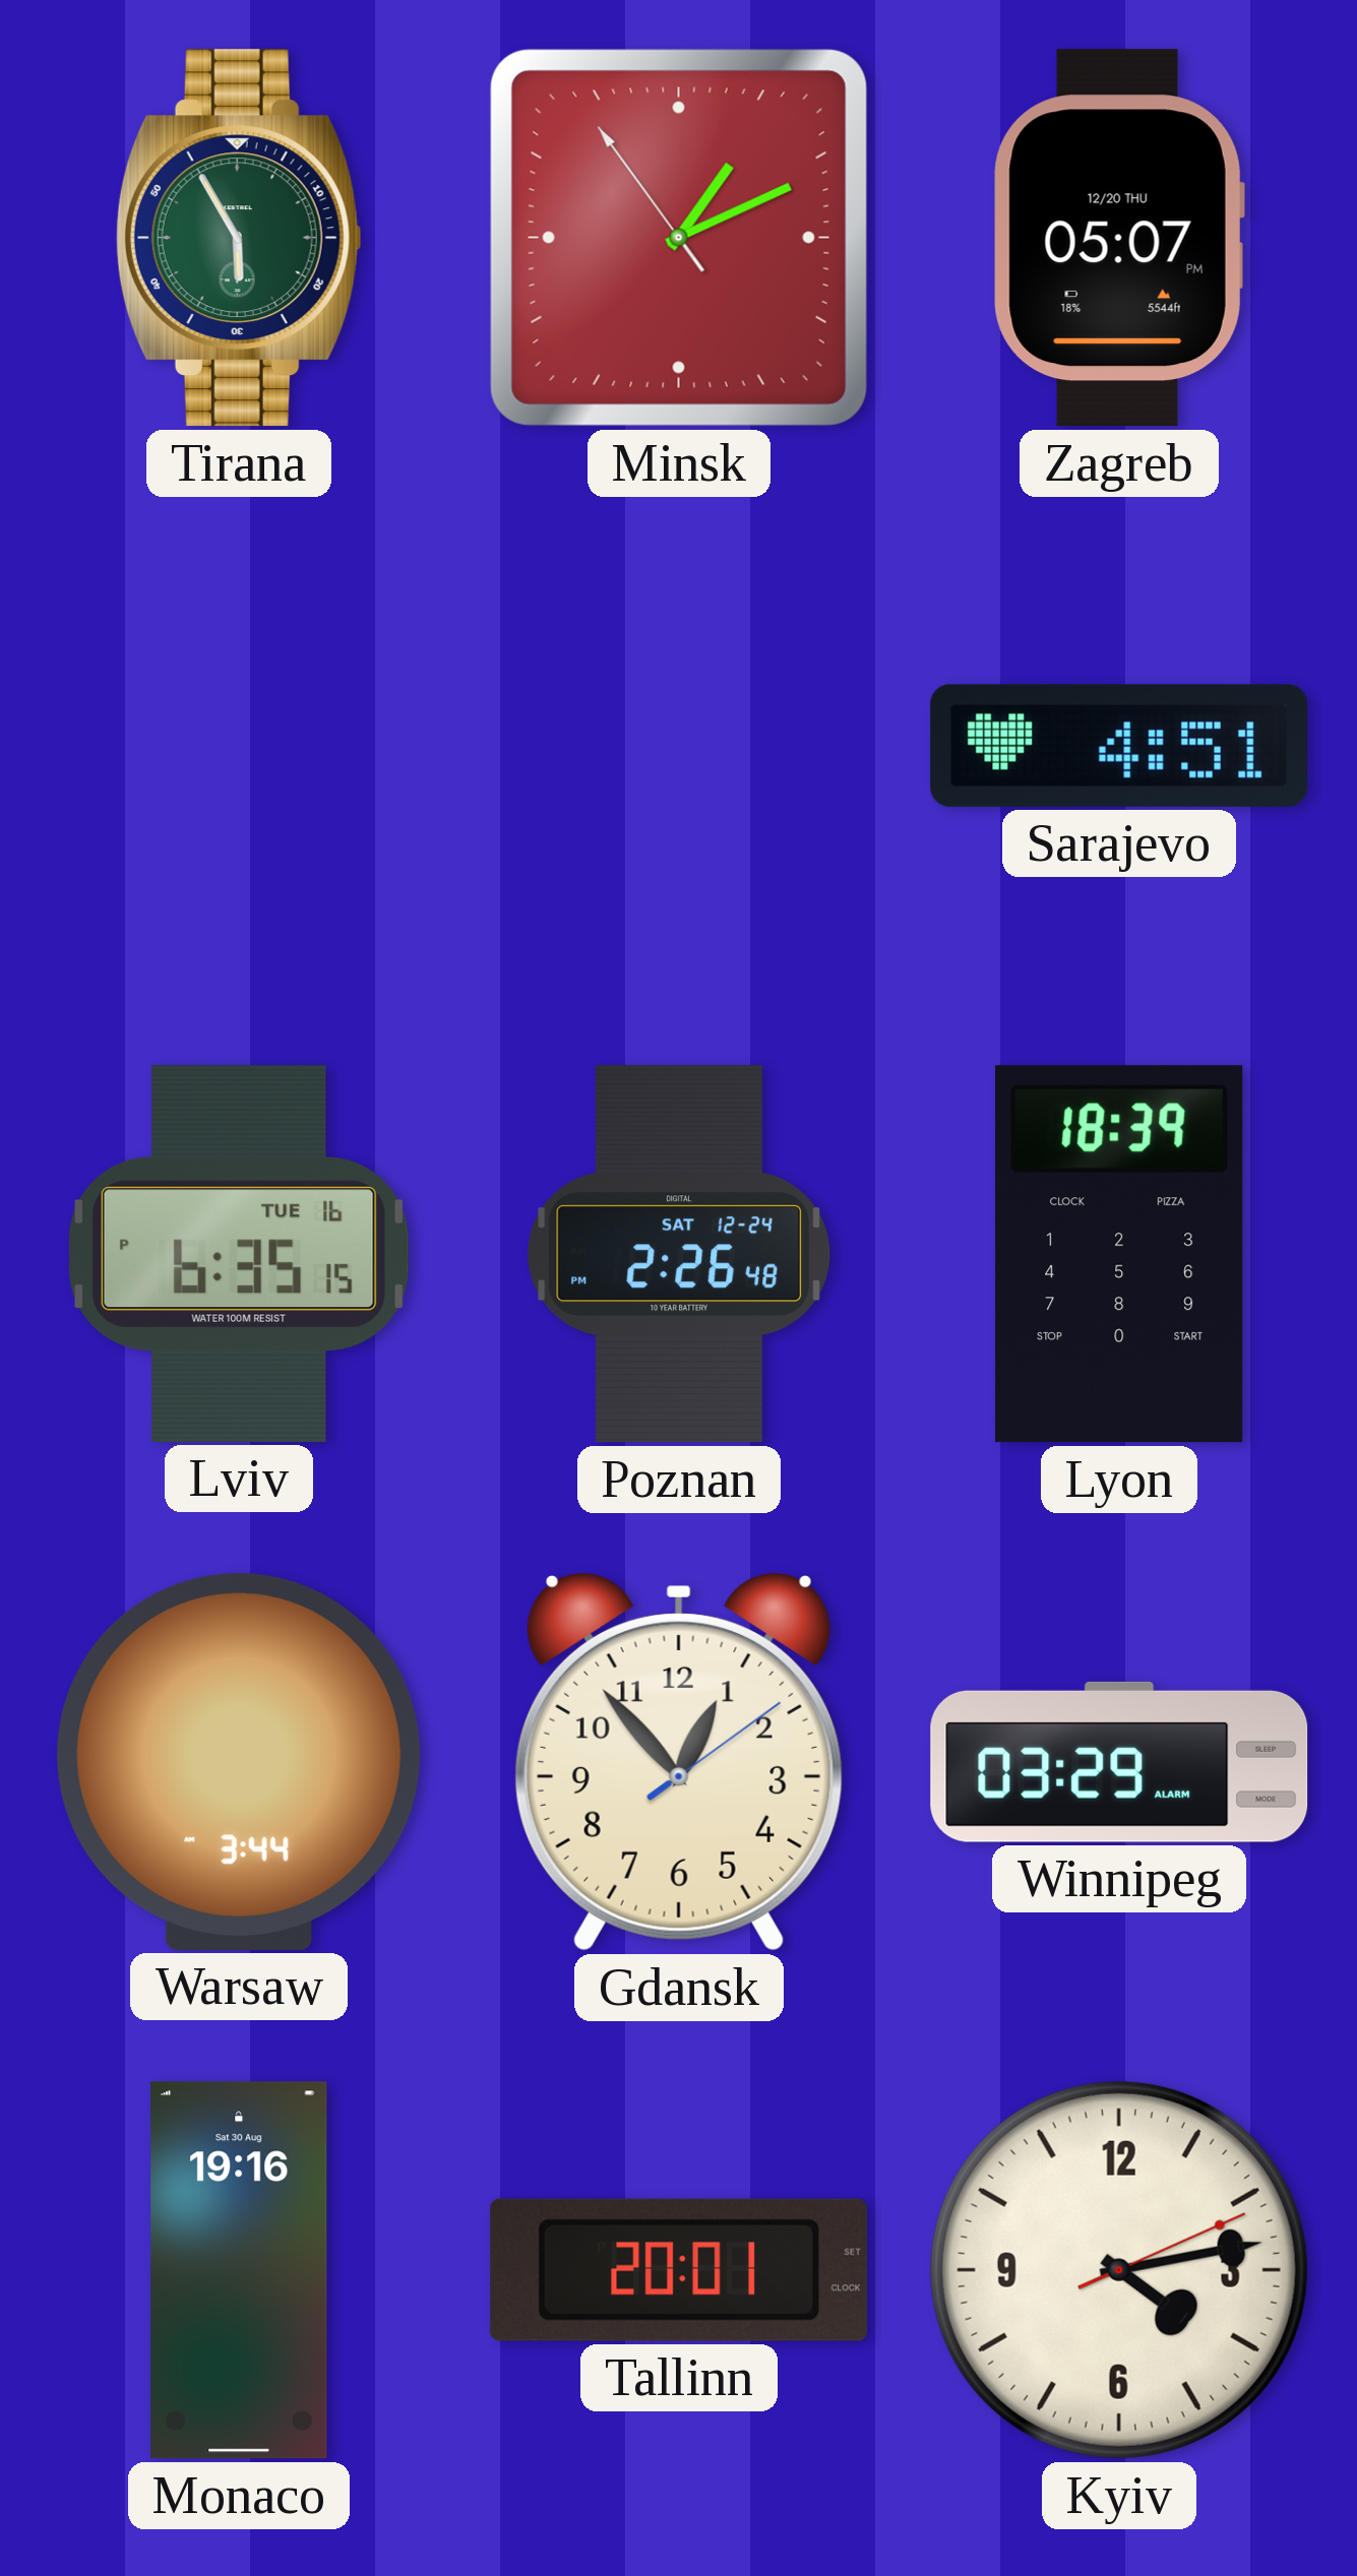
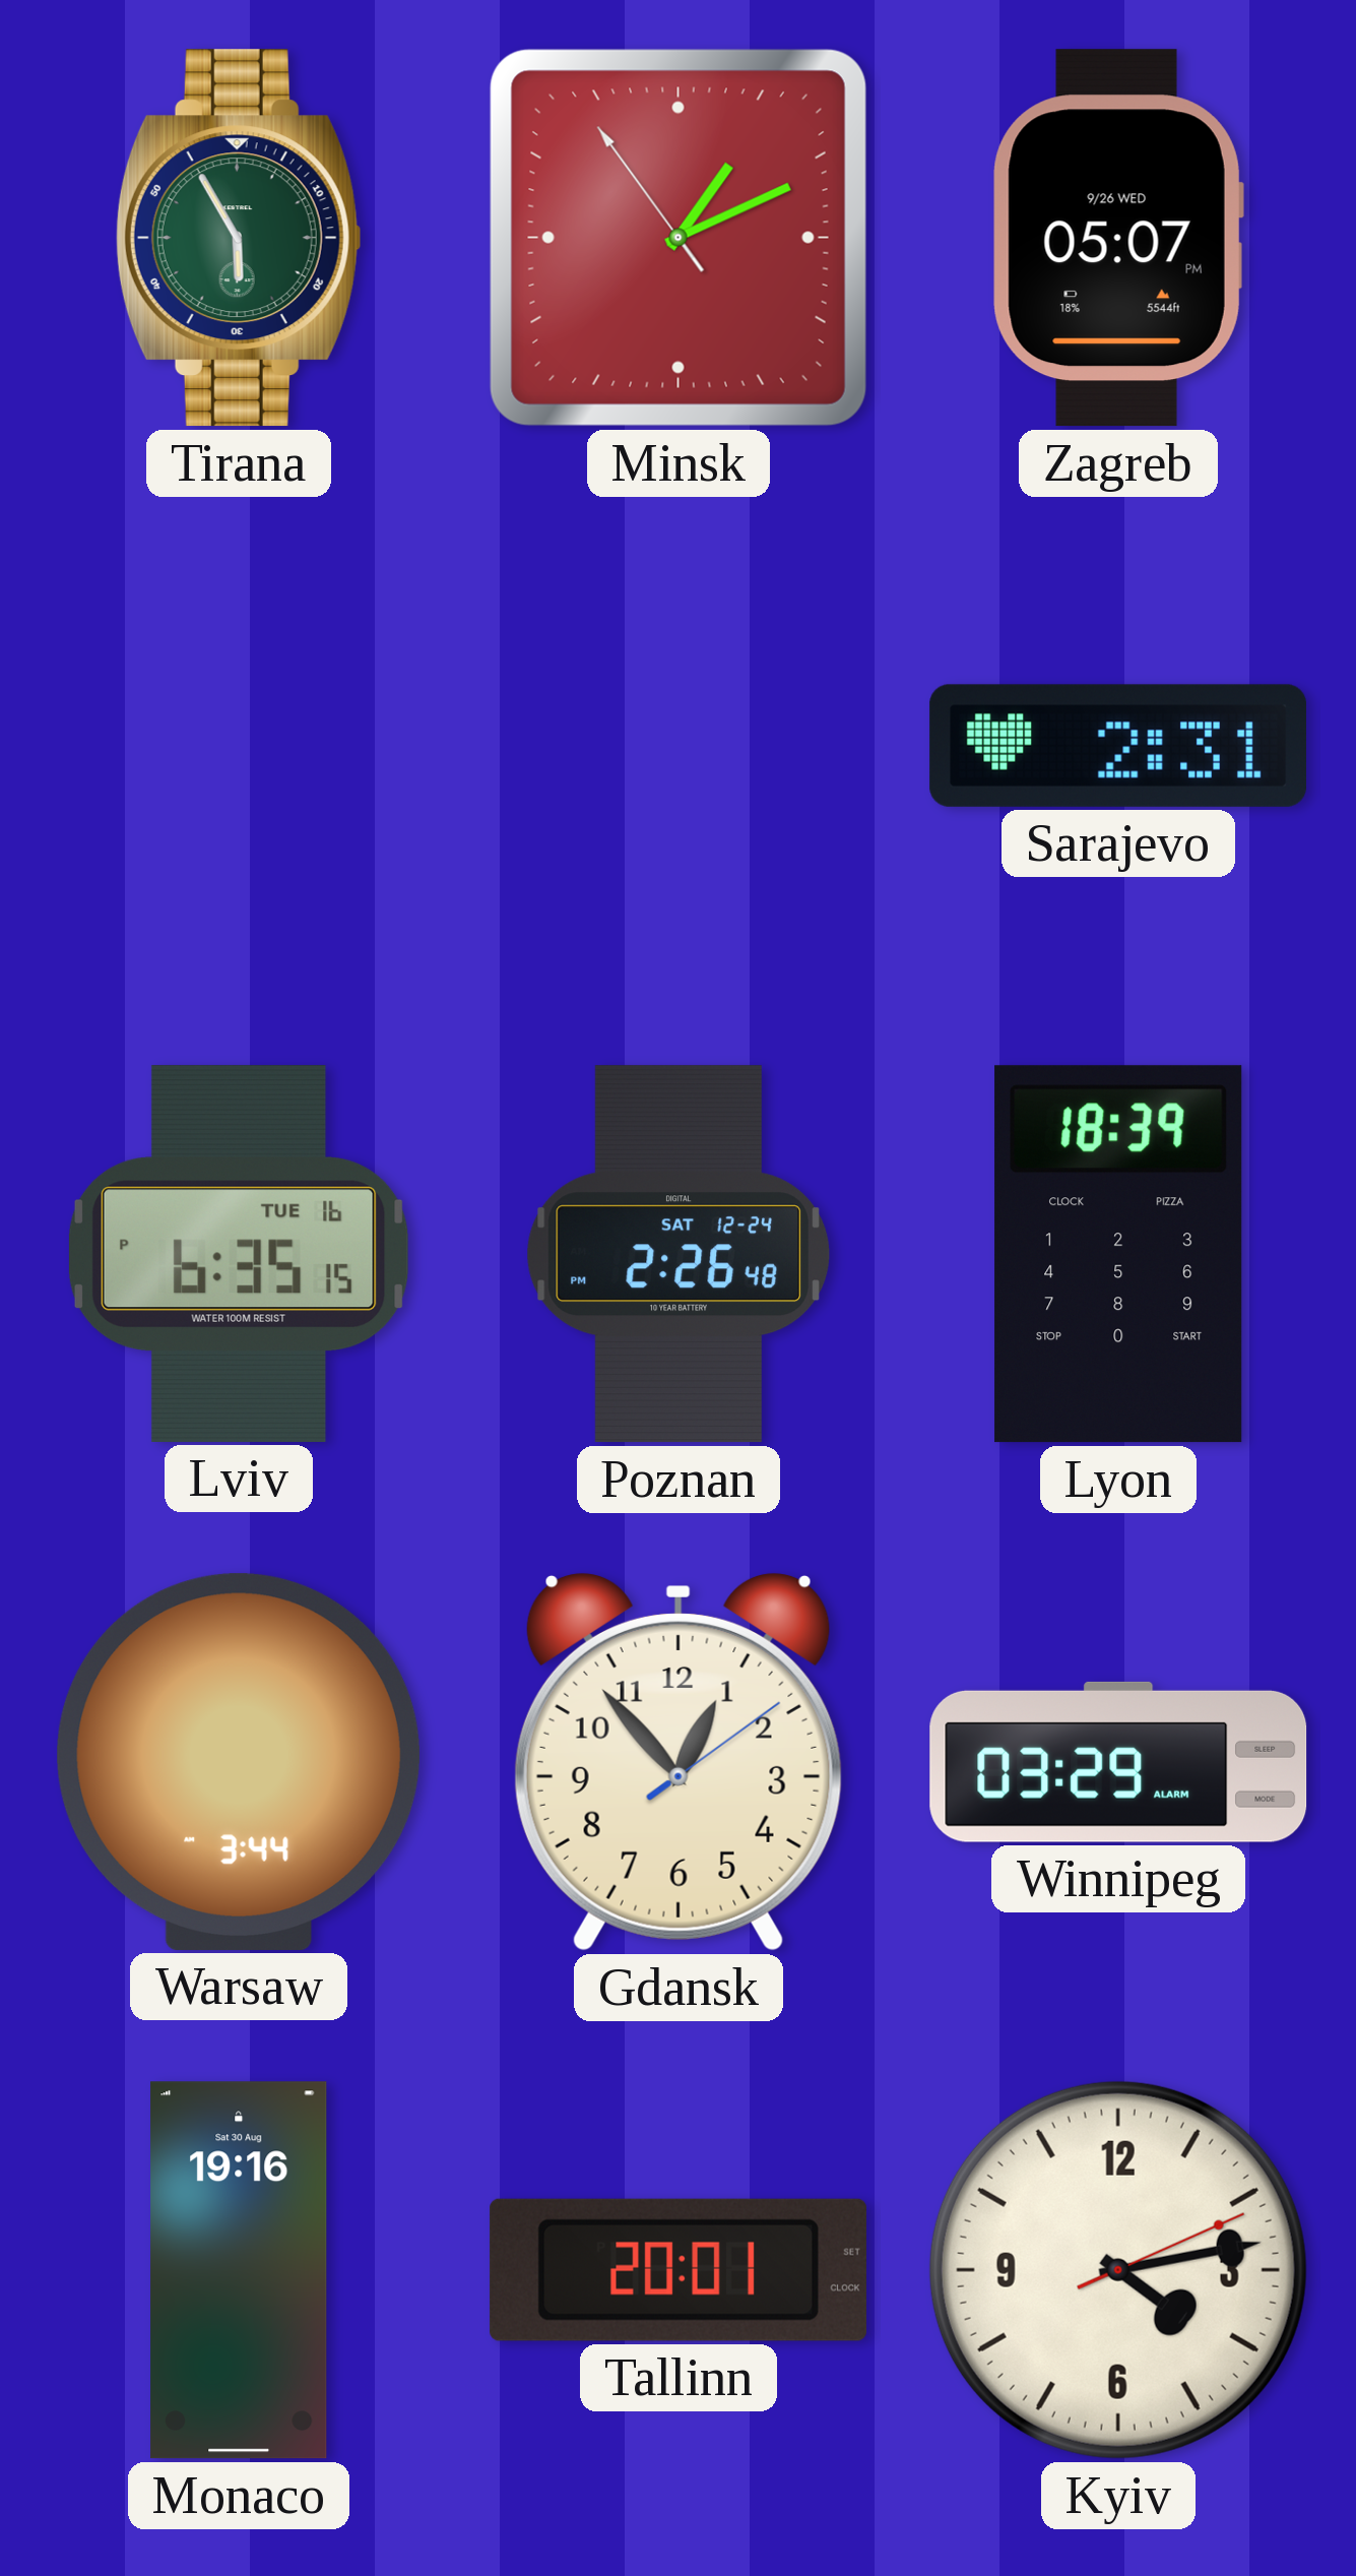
Zagreb date: 12/20 THU -> 9/26 WED (1118, 238)
Sarajevo: 4:51 -> 2:31 (1118, 746)
